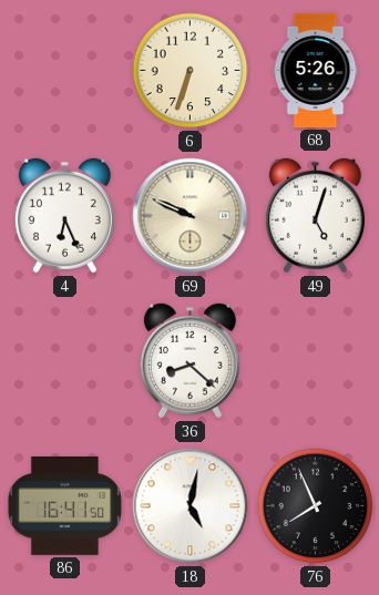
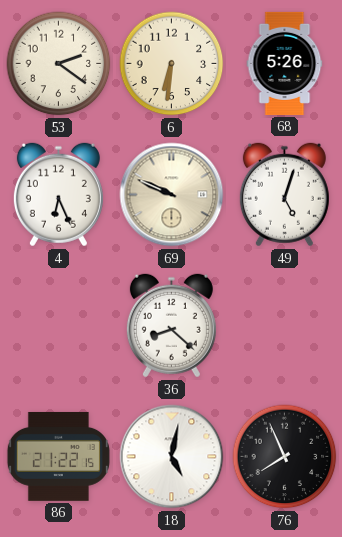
53: none -> 2:21 (59, 64)
6: 6:33 -> 6:31 (172, 64)
86: 16:41 -> 21:22 (58, 456)
